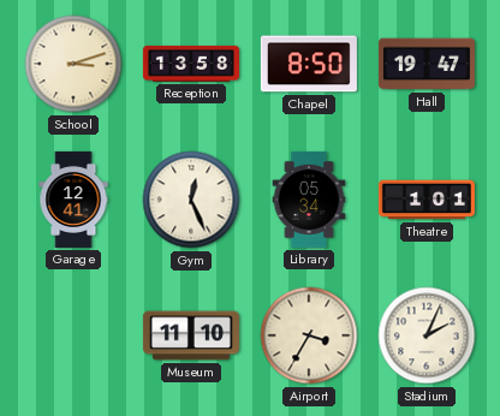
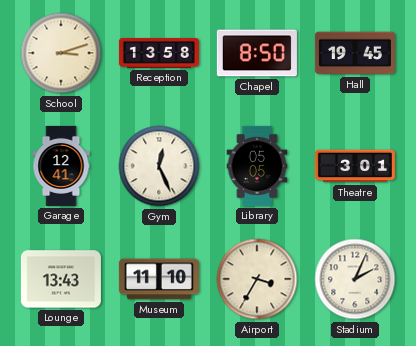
Hall: 19:47 -> 19:45 (355, 53)
Library: 05:34 -> 05:05 (257, 166)
Theatre: 1:01 -> 3:01 (355, 166)
Lounge: none -> 13:43 (61, 279)
